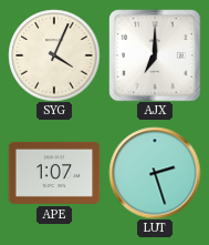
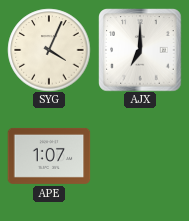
LUT: 2:27 -> none (155, 173)
